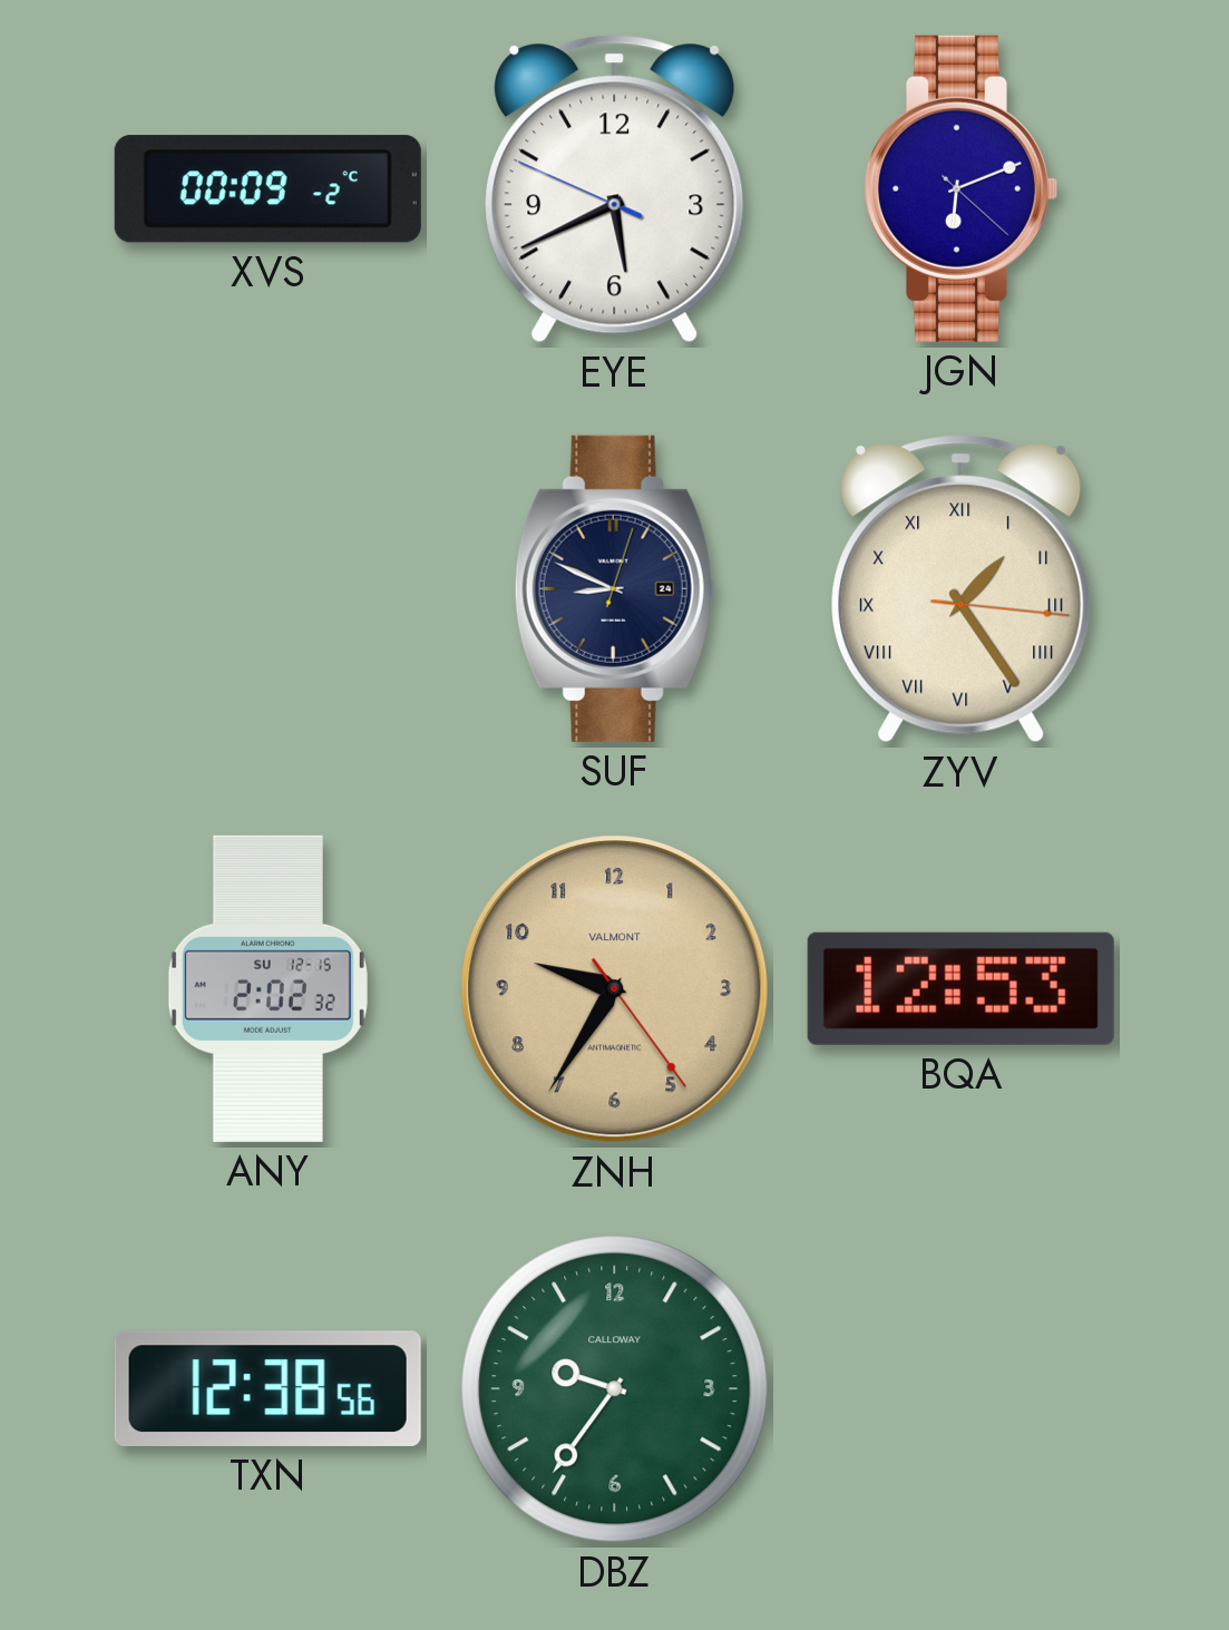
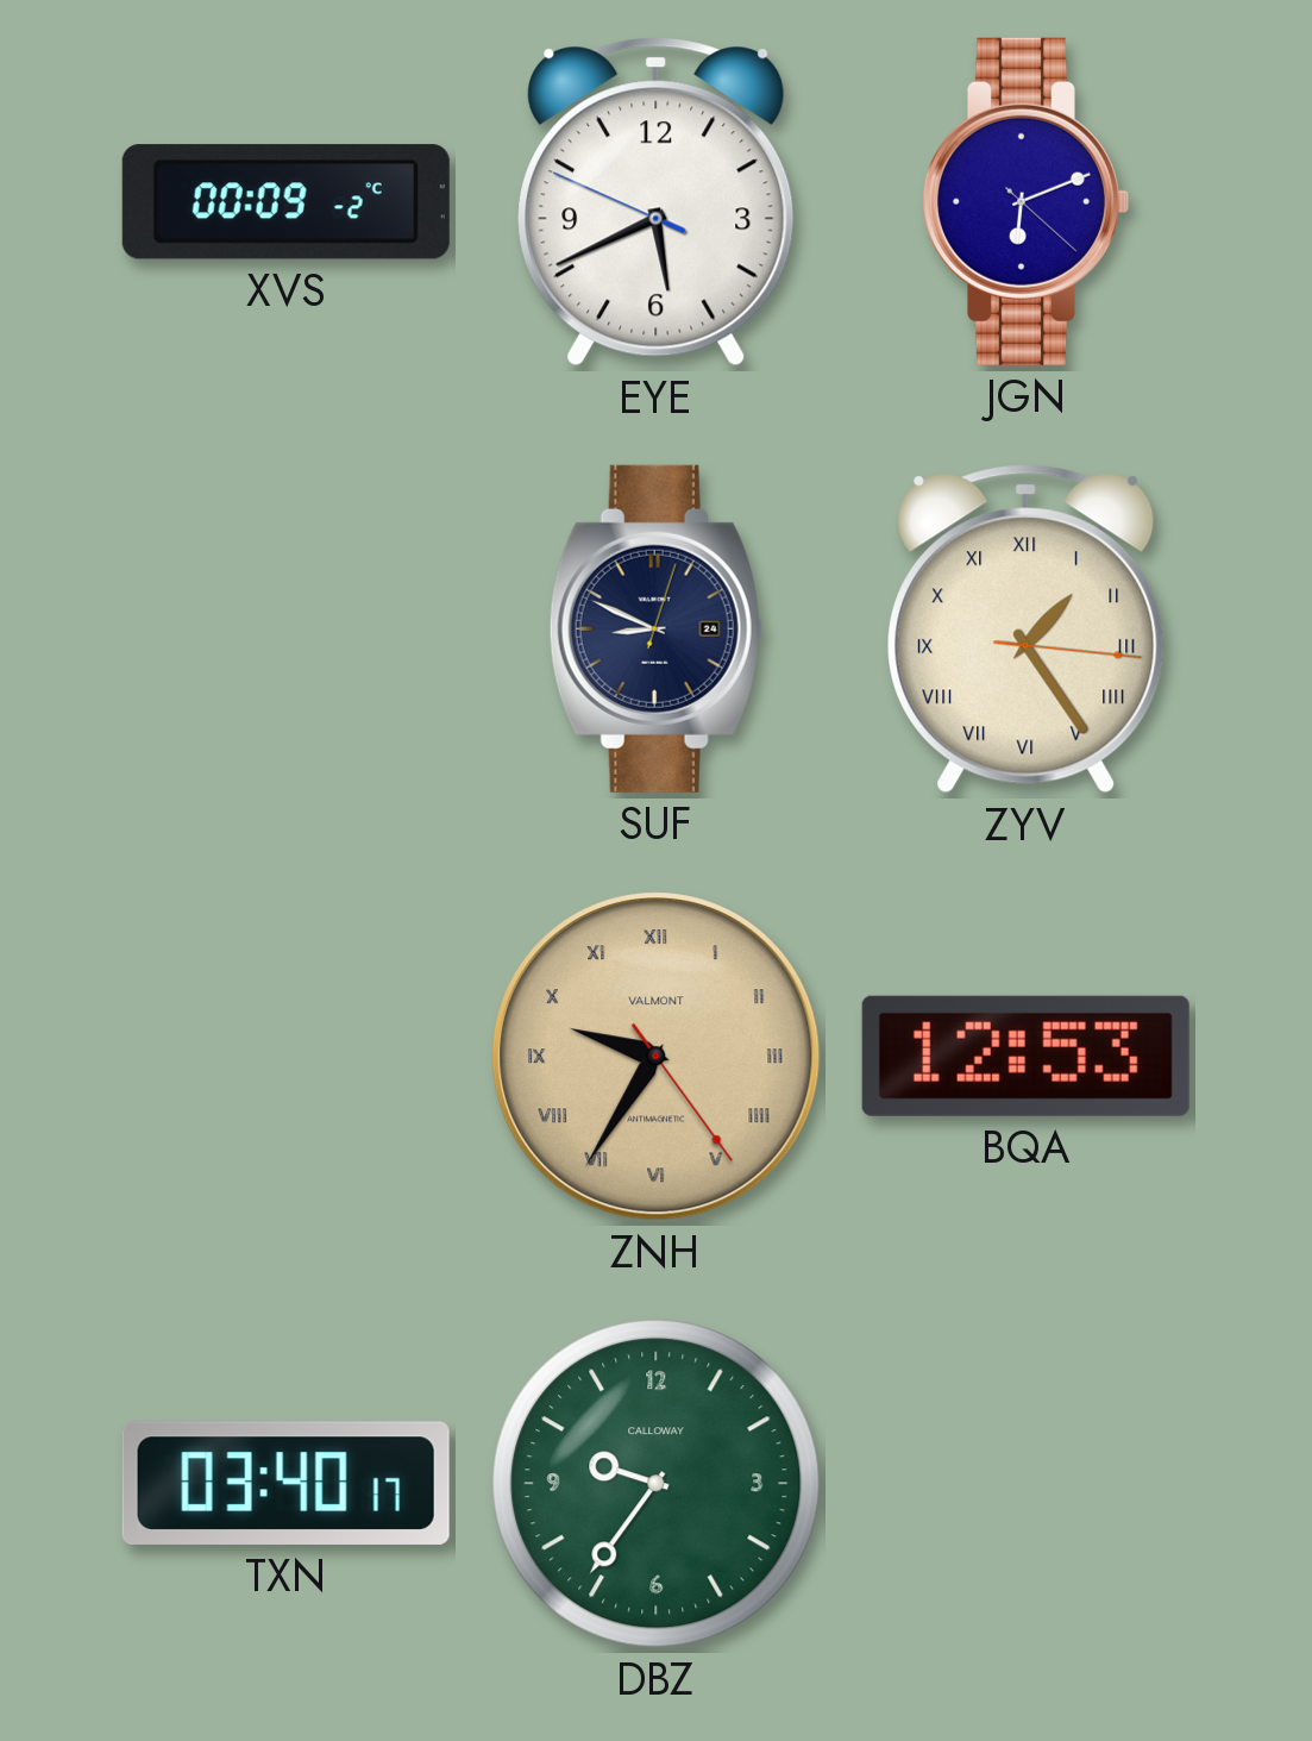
ANY: 2:02 -> none (267, 988)
ZNH numerals: Arabic -> Roman (657, 1057)
TXN: 12:38 -> 03:40 (285, 1483)
